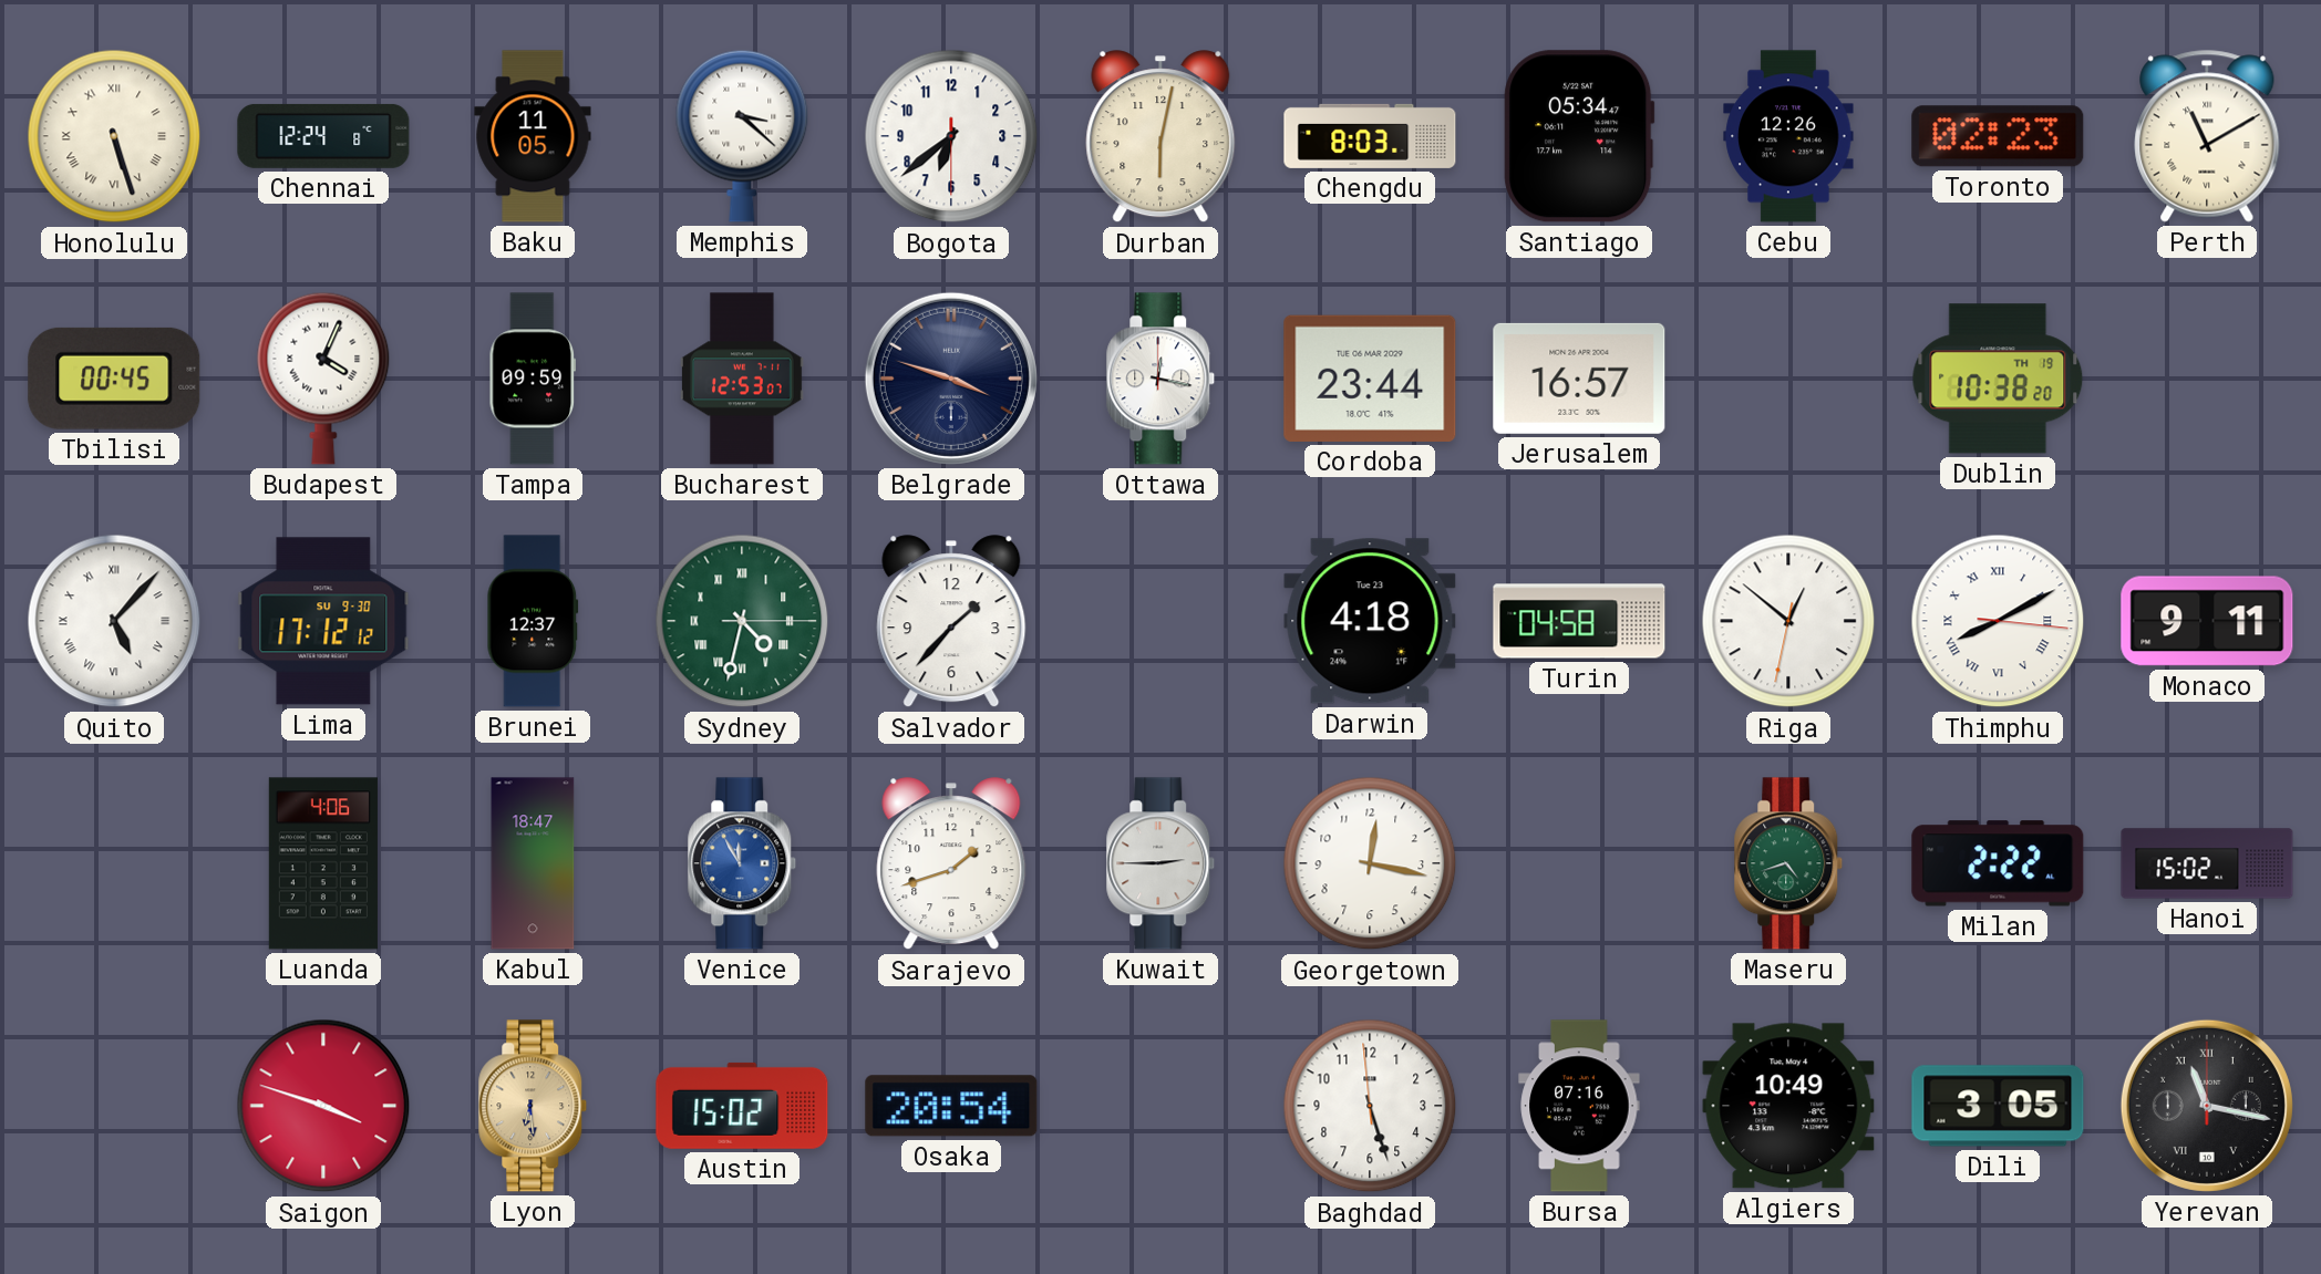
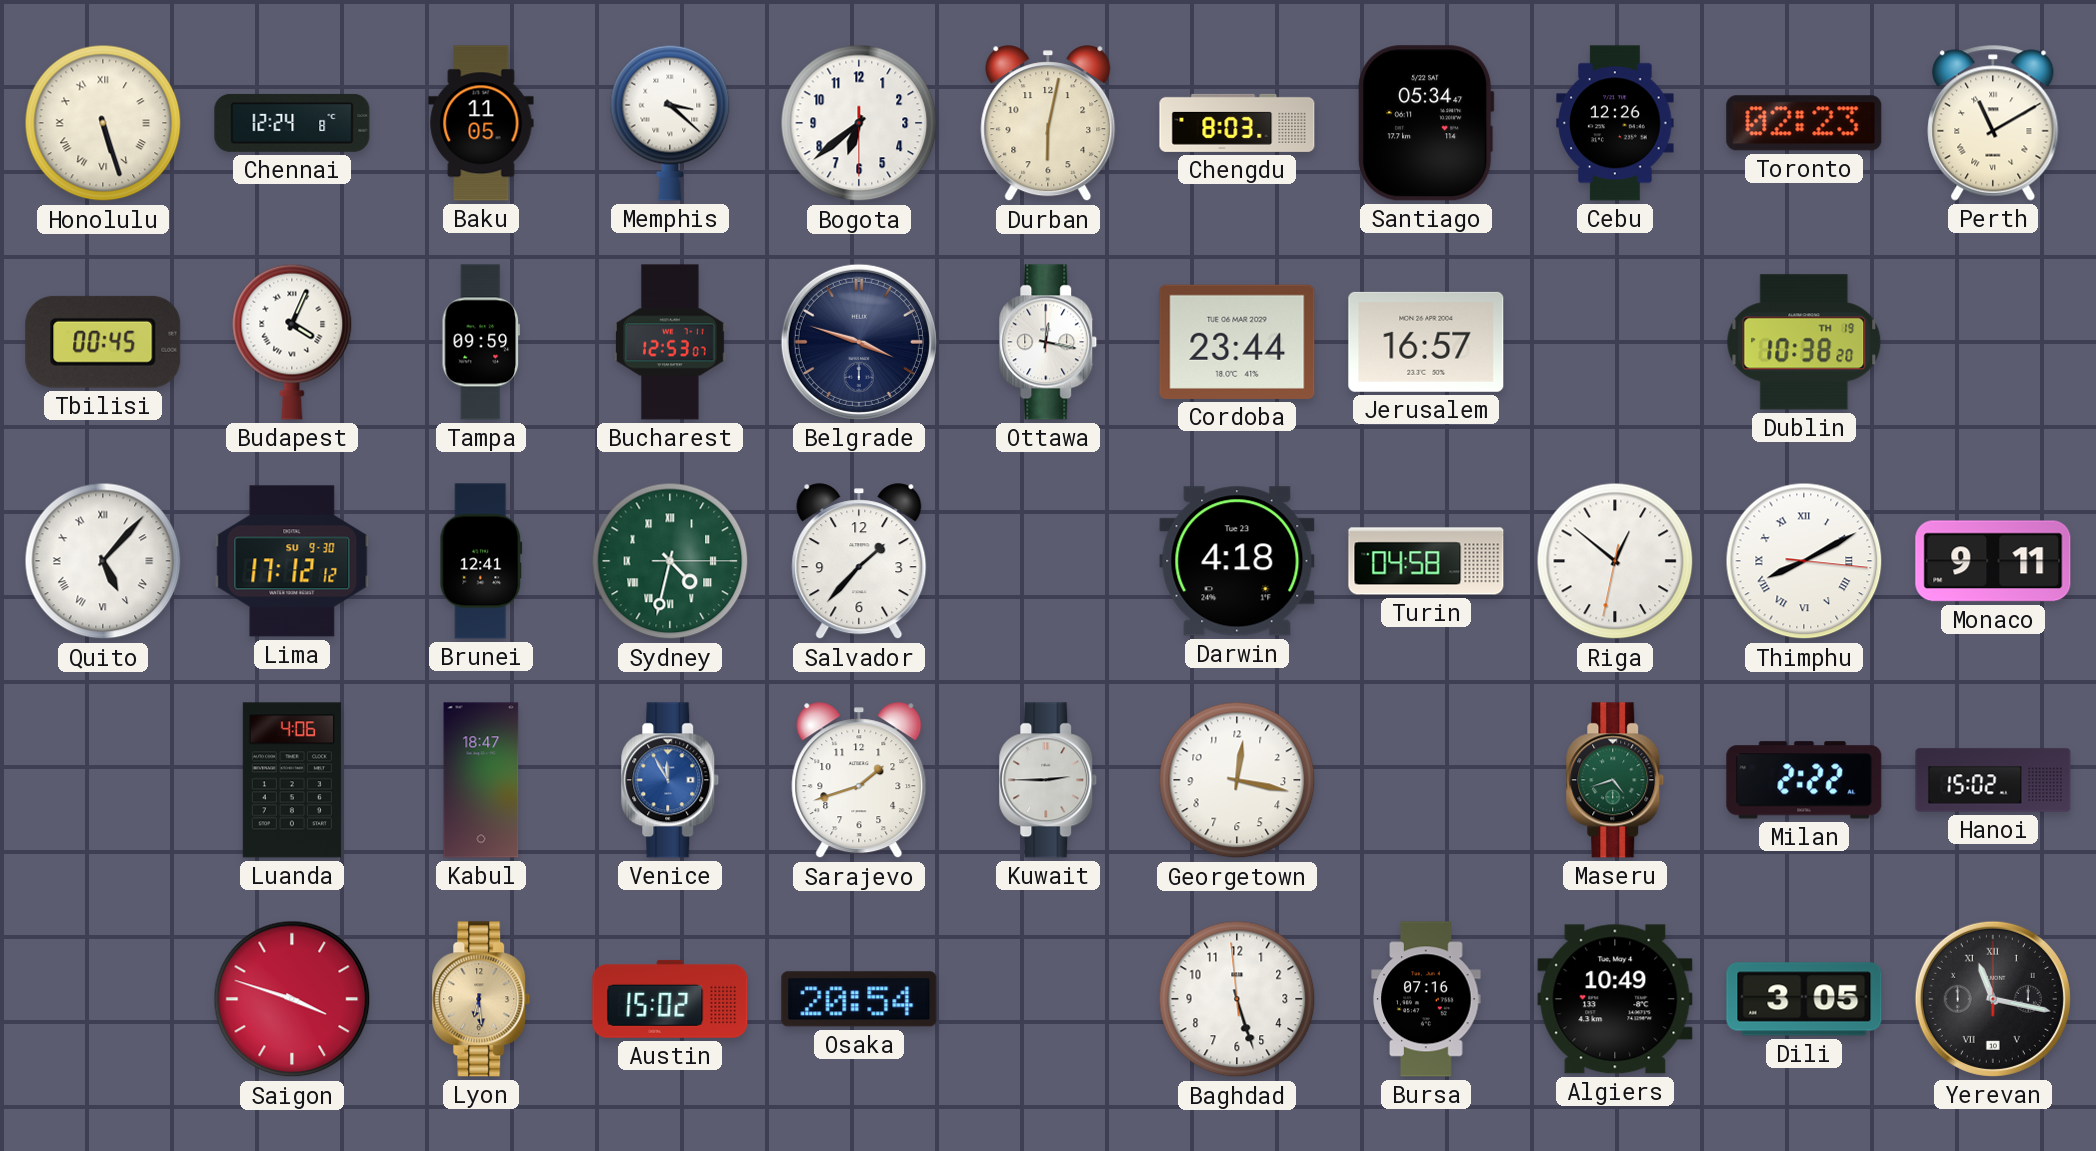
Brunei: 12:37 -> 12:41 (481, 561)
